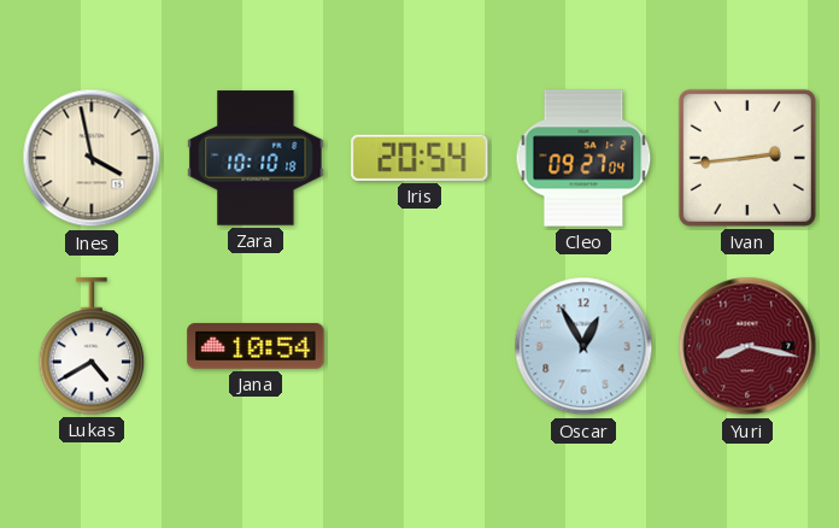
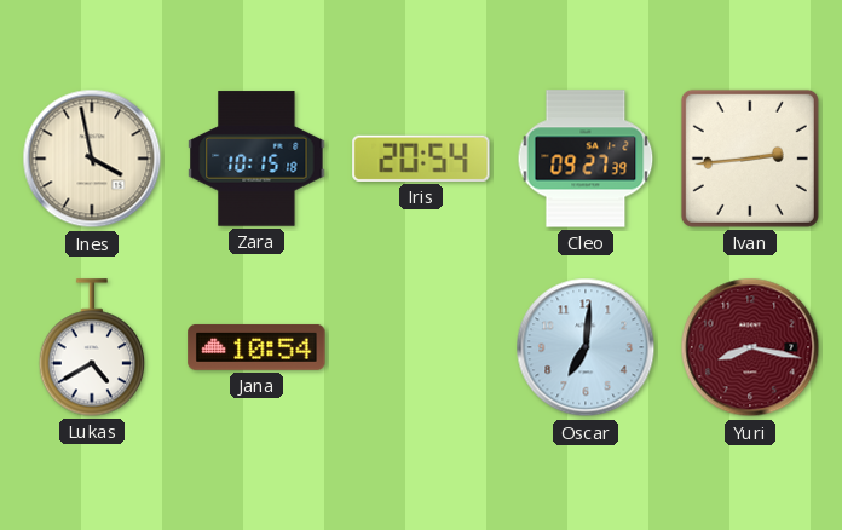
Zara: 10:10 -> 10:15 (256, 159)
Cleo: 09:27:04 -> 09:27:39 (586, 159)
Oscar: 12:55 -> 7:01 (586, 347)
